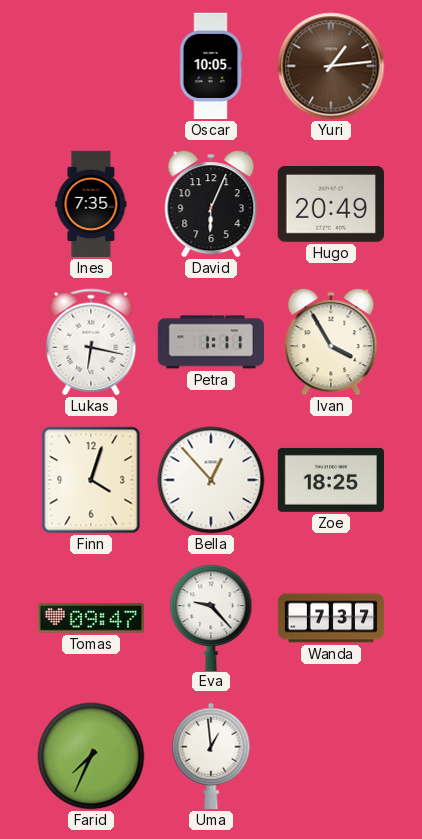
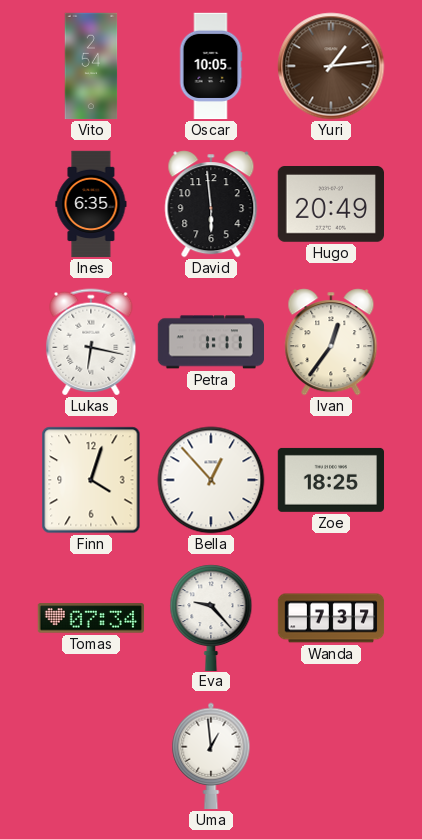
Vito: none -> 2:54 (91, 66)
Ines: 7:35 -> 6:35 (91, 204)
David: 6:04 -> 5:59 (211, 204)
Ivan: 3:55 -> 12:36 (331, 342)
Tomas: 09:47 -> 07:34 (90, 618)
Farid: 7:34 -> none (91, 756)
